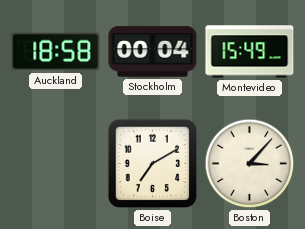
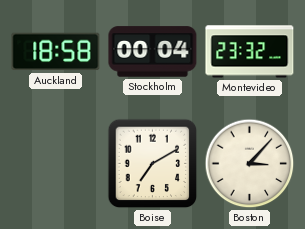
Montevideo: 15:49 -> 23:32 (250, 52)
